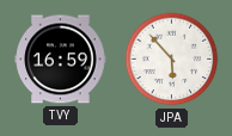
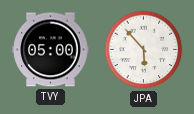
TVY: 16:59 -> 05:00 (51, 50)
